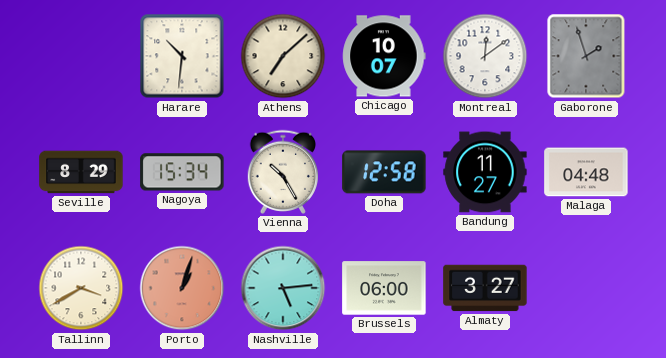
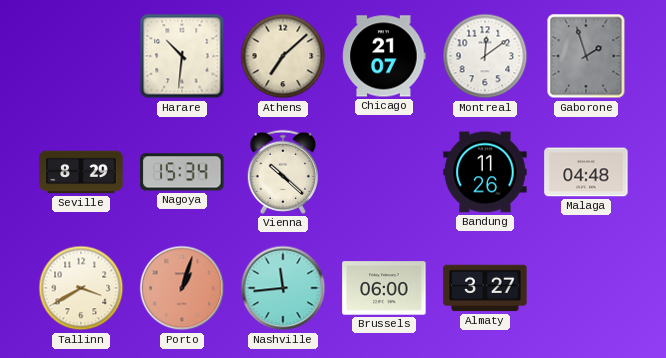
Chicago: 10:07 -> 21:07 (384, 56)
Vienna: 10:25 -> 10:22 (283, 172)
Doha: 12:58 -> none (384, 172)
Bandung: 11:27 -> 11:26 (485, 172)
Nashville: 5:14 -> 11:44 (283, 288)
